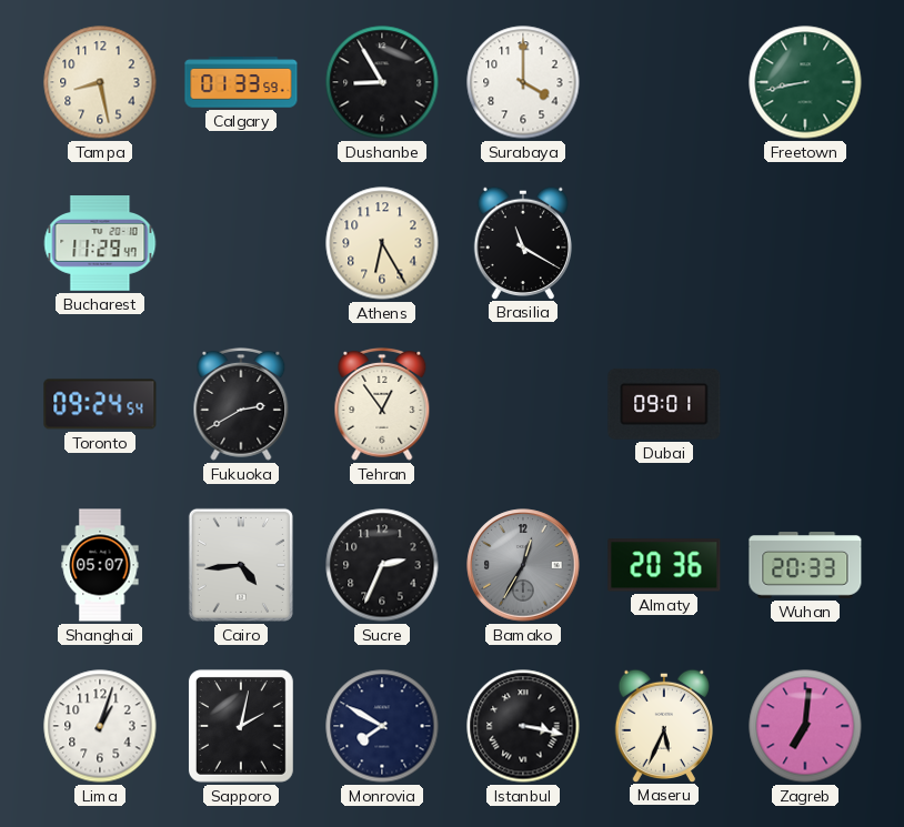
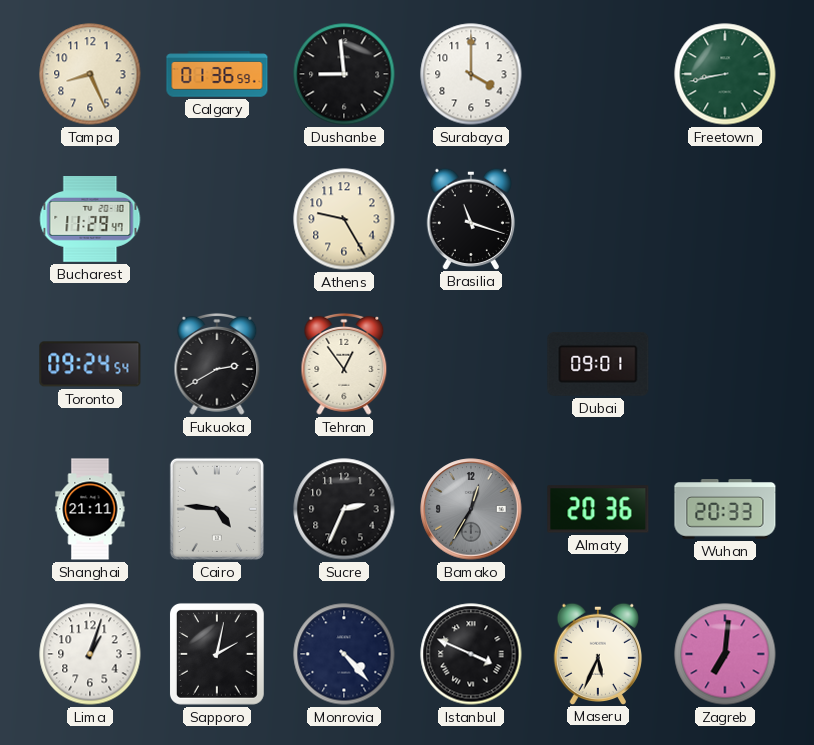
Tampa: 8:28 -> 8:26 (90, 74)
Calgary: 01:33 -> 01:36 (217, 74)
Dushanbe: 8:55 -> 8:59 (344, 74)
Athens: 6:25 -> 9:25 (344, 219)
Brasilia: 11:20 -> 11:18 (470, 218)
Shanghai: 05:07 -> 21:11 (90, 509)
Cairo: 4:44 -> 4:46 (217, 509)
Monrovia: 7:50 -> 4:23 (344, 654)
Istanbul: 3:17 -> 3:49 (471, 654)
